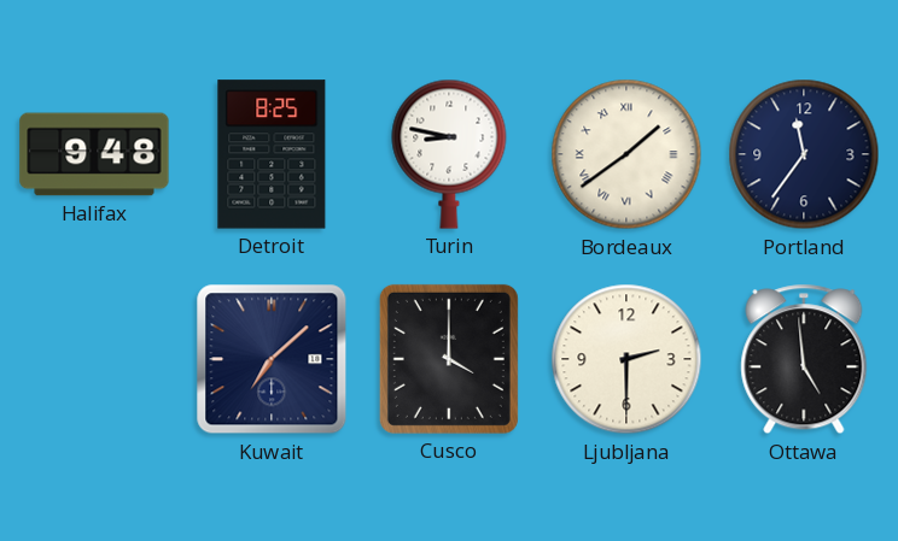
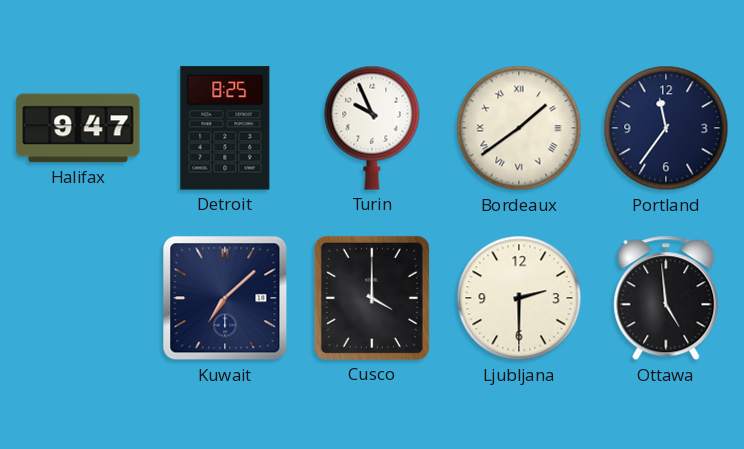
Halifax: 9:48 -> 9:47 (78, 128)
Turin: 8:47 -> 9:56 (372, 128)
